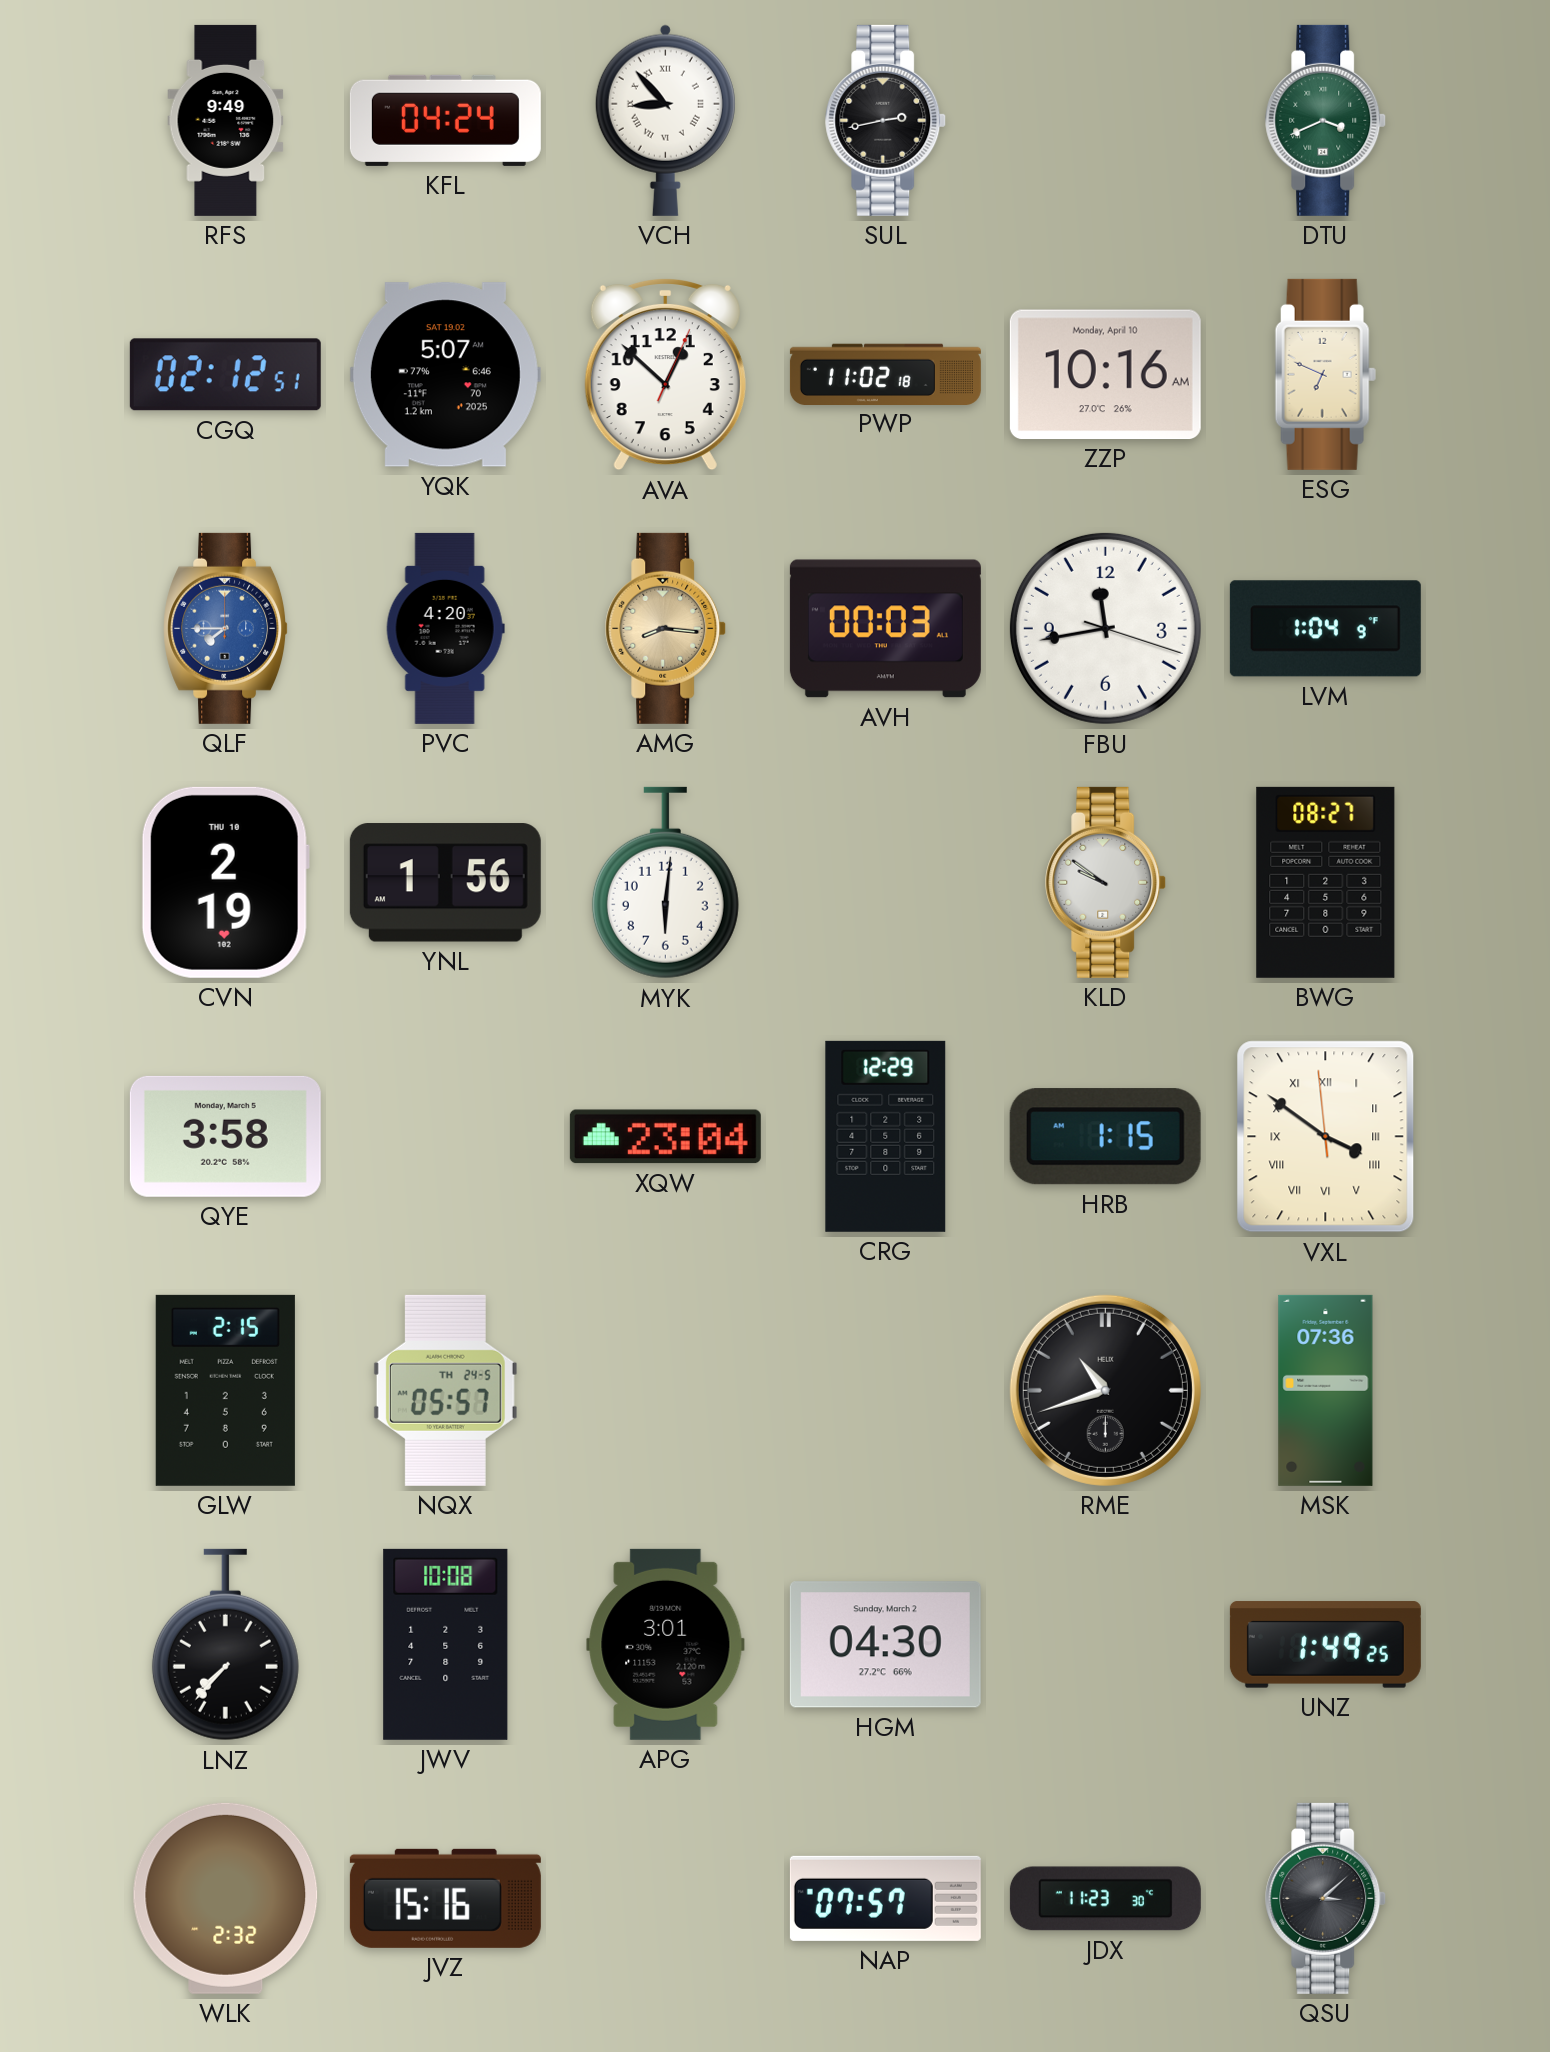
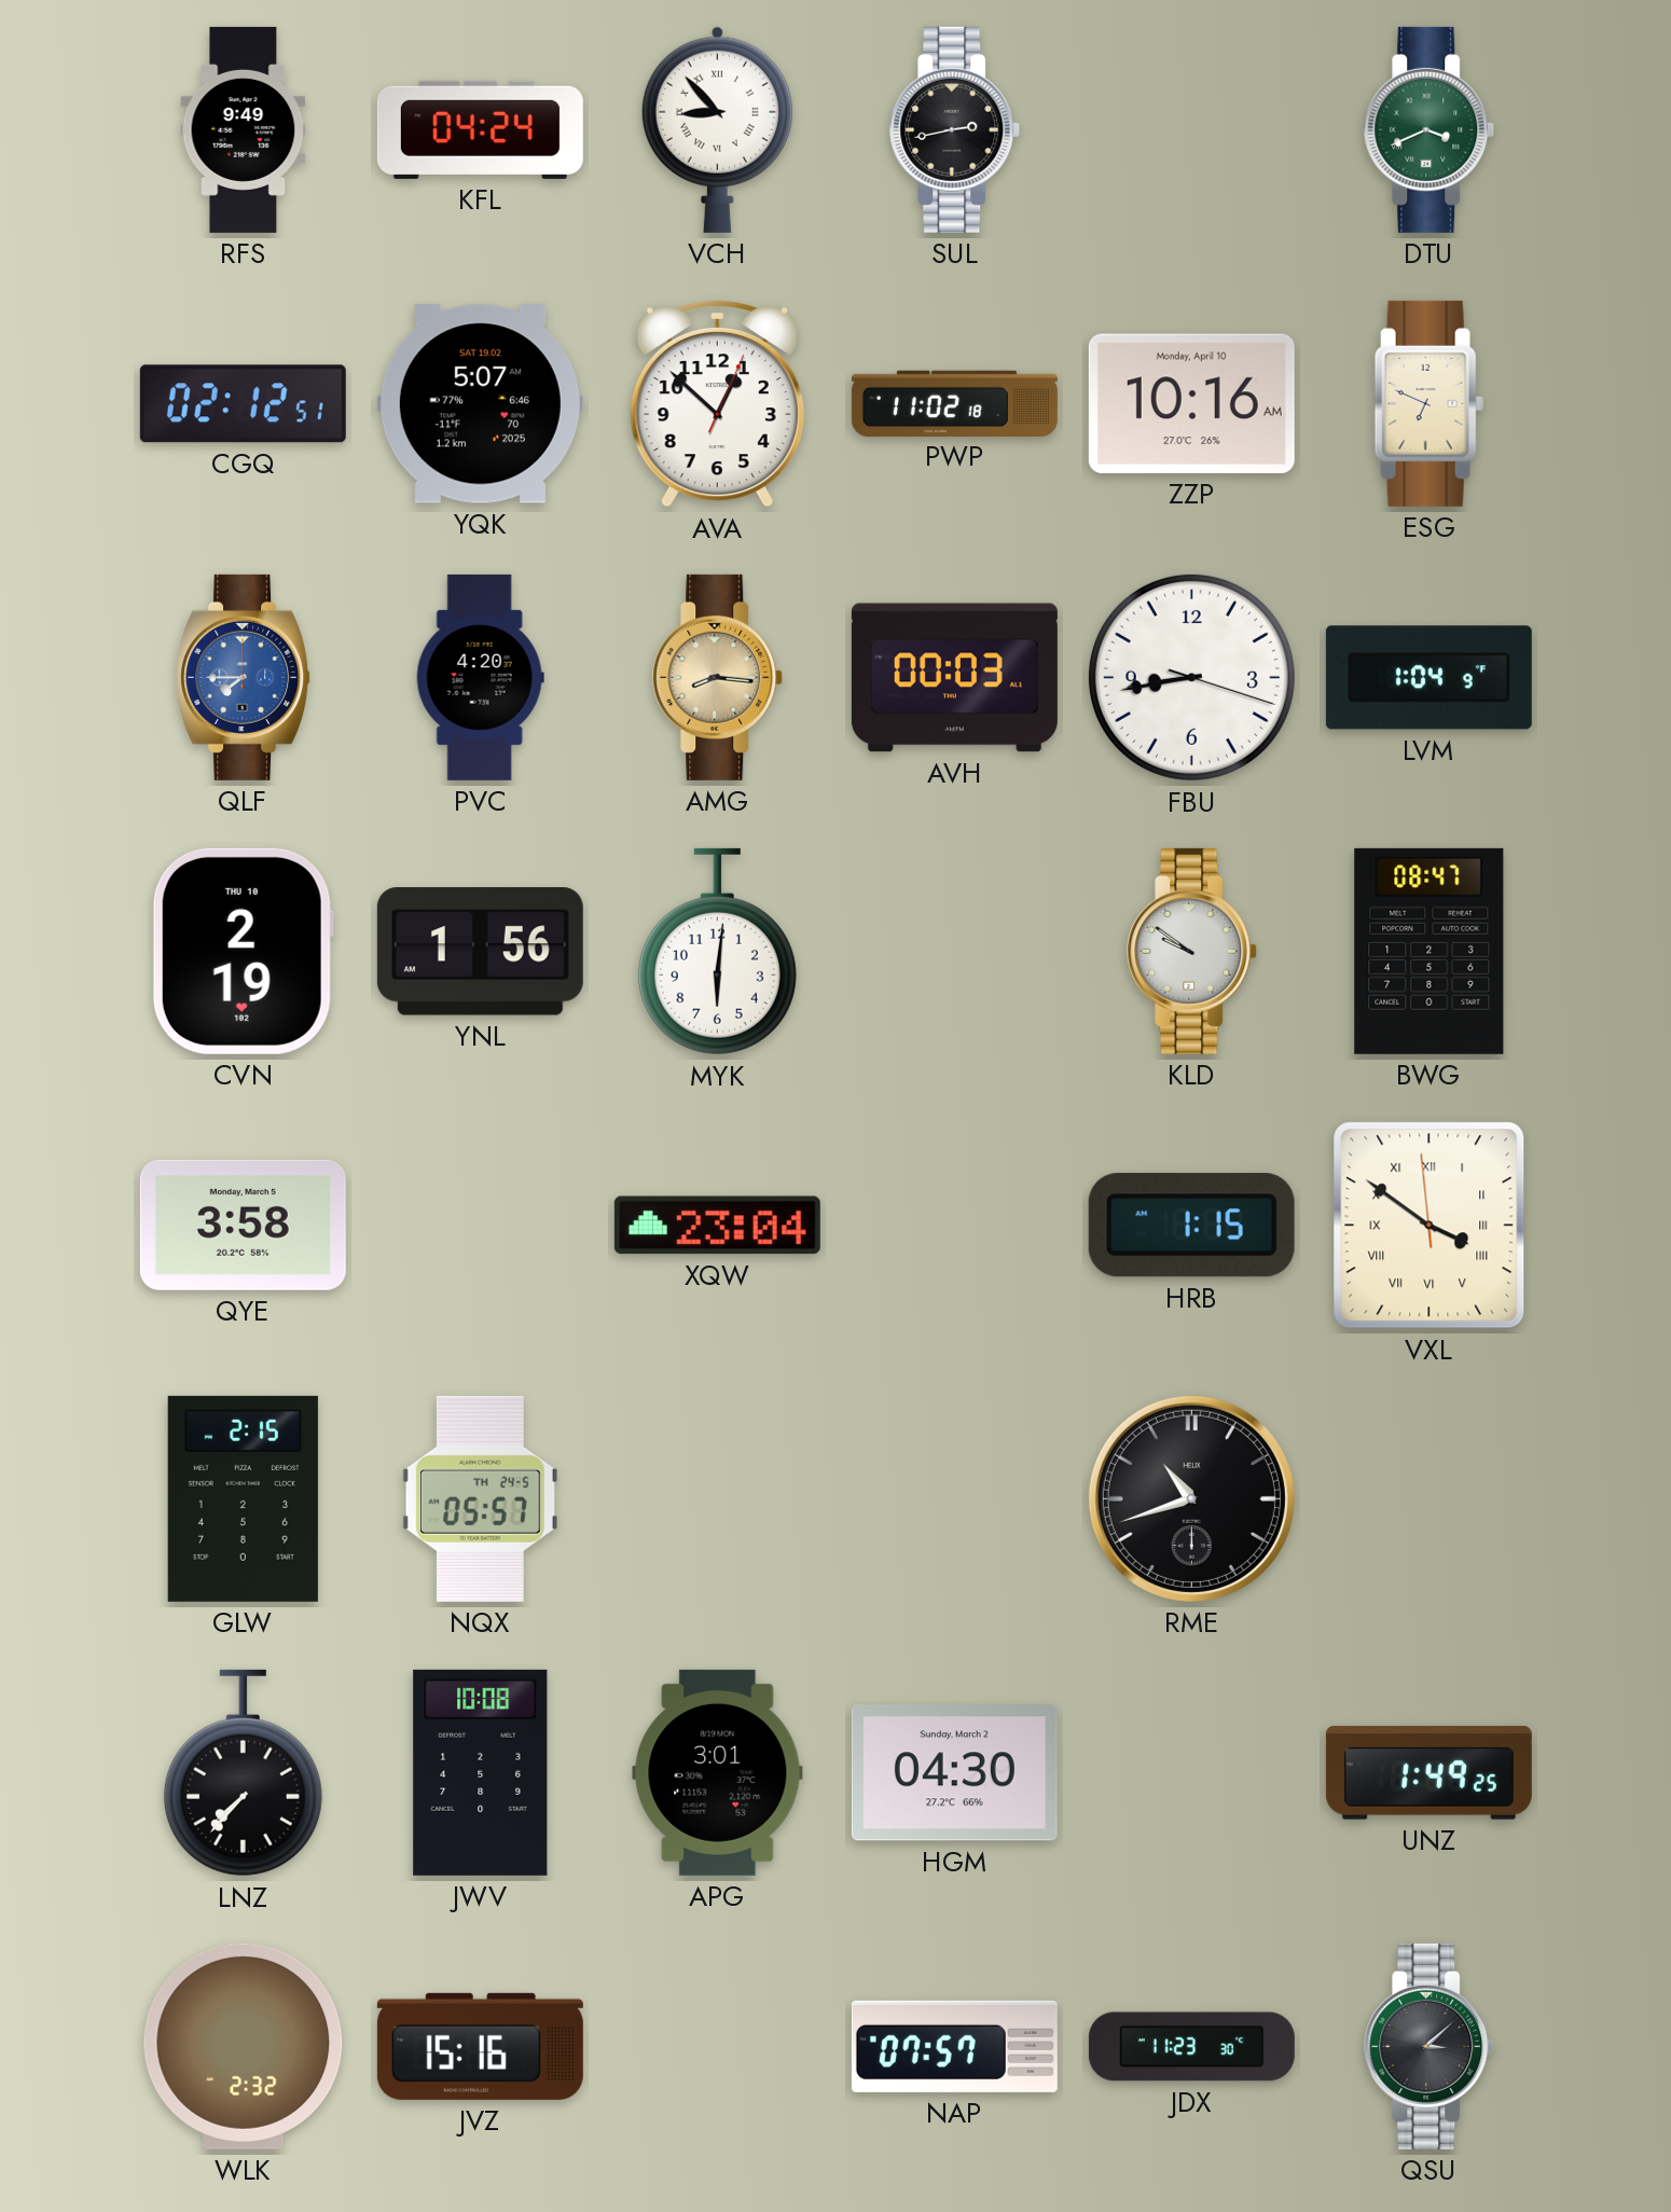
FBU: 11:43 -> 8:43 (1191, 677)
BWG: 08:27 -> 08:47 (1430, 951)
CRG: 12:29 -> none (886, 1136)
MSK: 07:36 -> none (1326, 1390)
